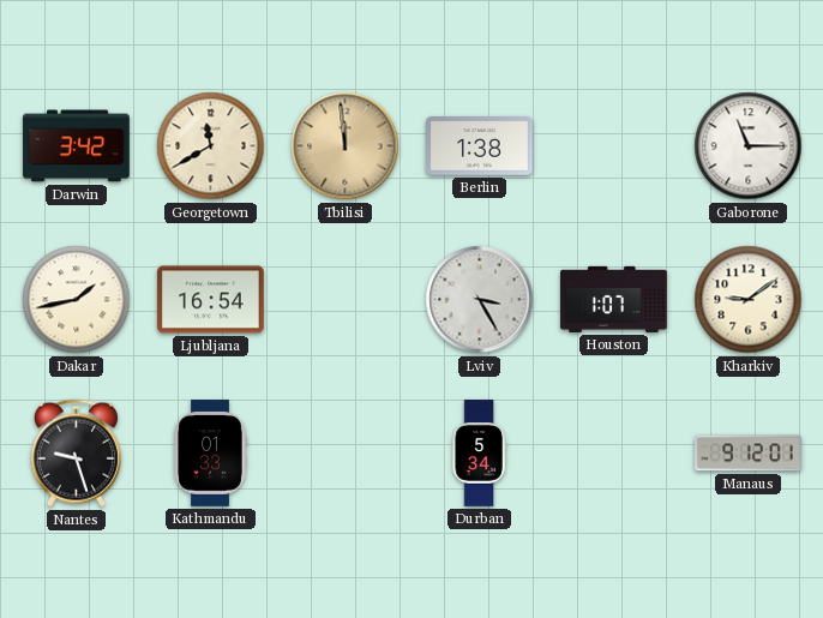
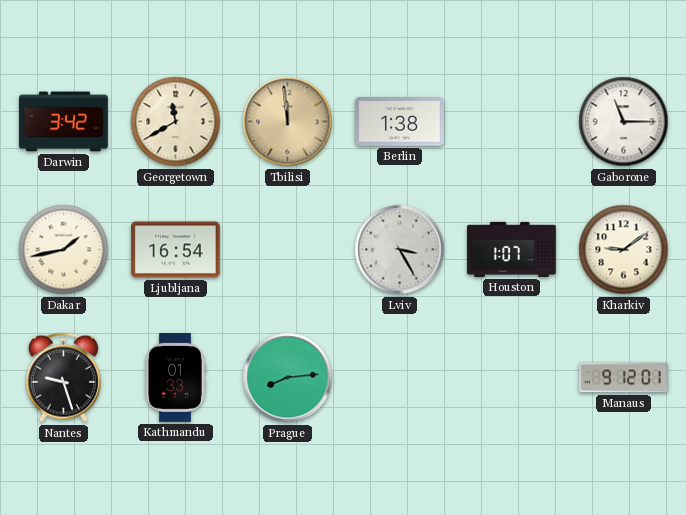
Prague: none -> 8:14 (288, 378)
Durban: 5:34 -> none (479, 454)
